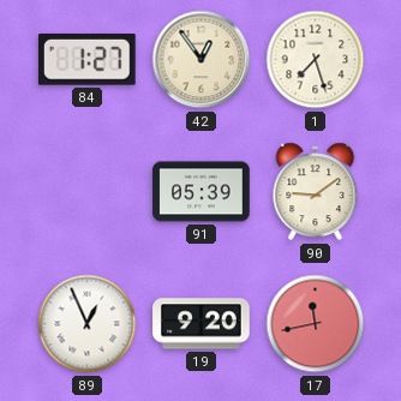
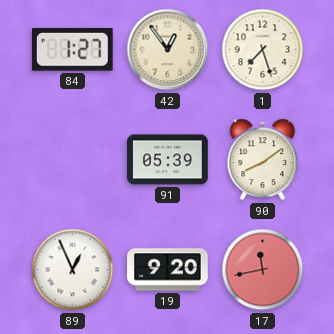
90: 9:09 -> 8:09 (263, 160)
